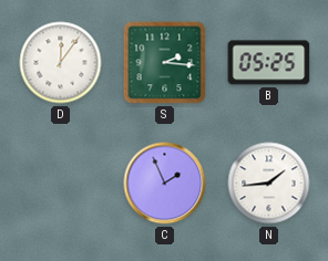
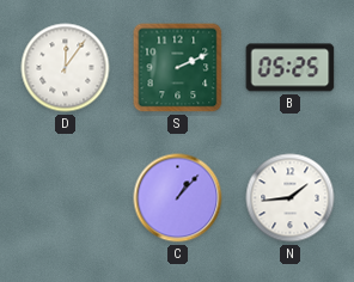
S: 2:16 -> 2:11 (178, 68)
C: 1:56 -> 1:07 (178, 198)
